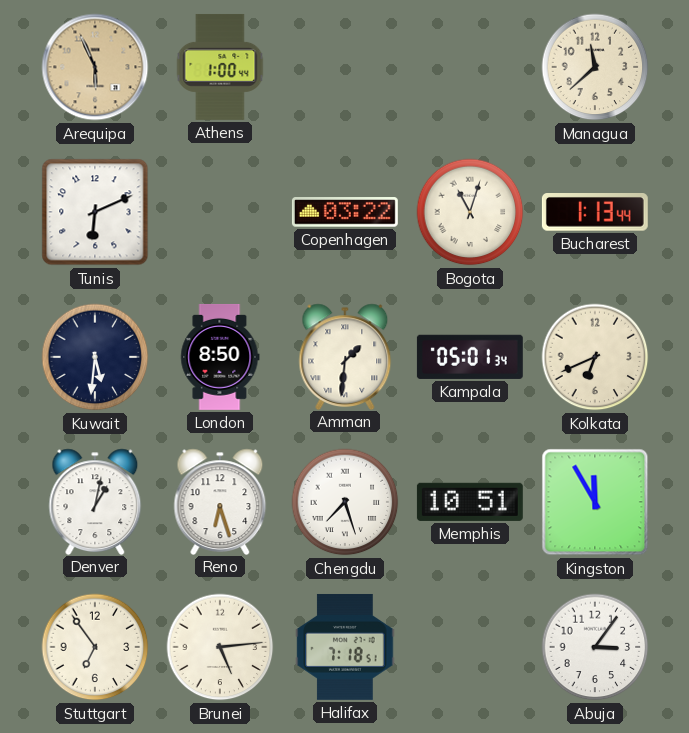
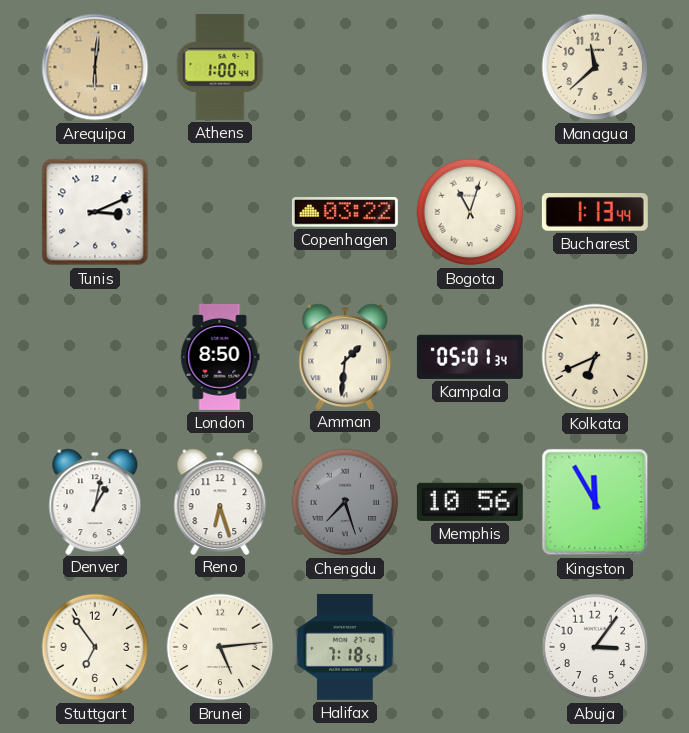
Arequipa: 5:56 -> 6:01 (95, 67)
Tunis: 6:11 -> 3:11 (95, 212)
Kuwait: 5:31 -> none (95, 357)
Chengdu dial: white -> grey (345, 502)
Memphis: 10:51 -> 10:56 (470, 502)
